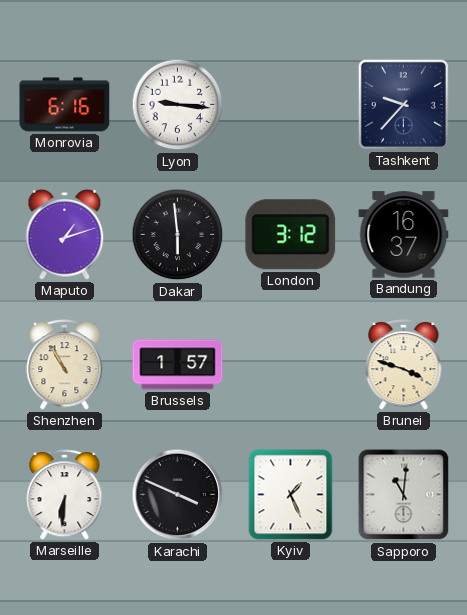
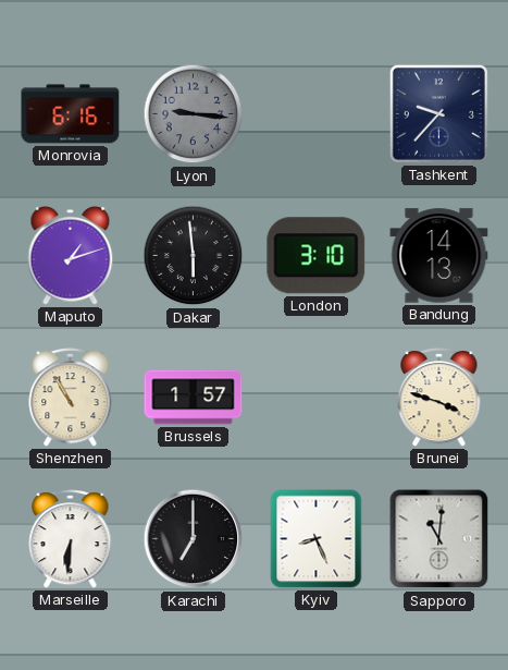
Lyon dial: white -> grey (194, 114)
London: 3:12 -> 3:10 (317, 256)
Bandung: 16:37 -> 14:13 (439, 256)
Karachi: 3:49 -> 7:00 (194, 539)
Kyiv: 1:26 -> 8:26 (317, 539)
